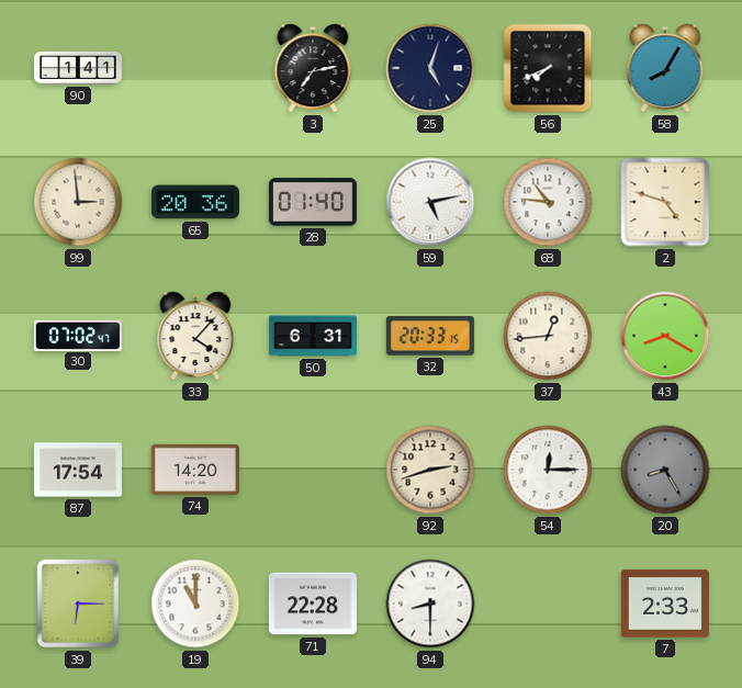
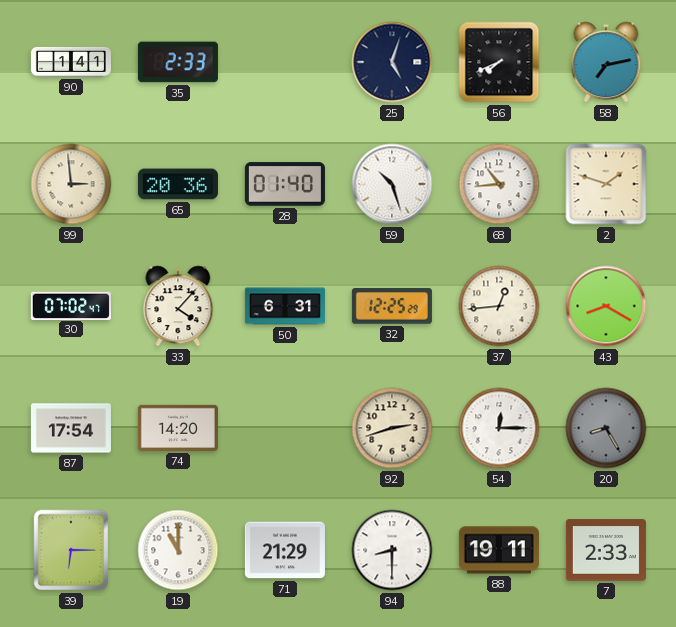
35: none -> 2:33 (178, 62)
3: 7:13 -> none (313, 68)
58: 8:05 -> 7:13 (606, 62)
59: 5:13 -> 10:27 (392, 184)
68: 10:46 -> 10:44 (499, 184)
2: 4:48 -> 1:48 (606, 184)
32: 20:33 -> 12:25 (392, 306)
71: 22:28 -> 21:29 (285, 550)
88: none -> 19:11 (499, 550)
